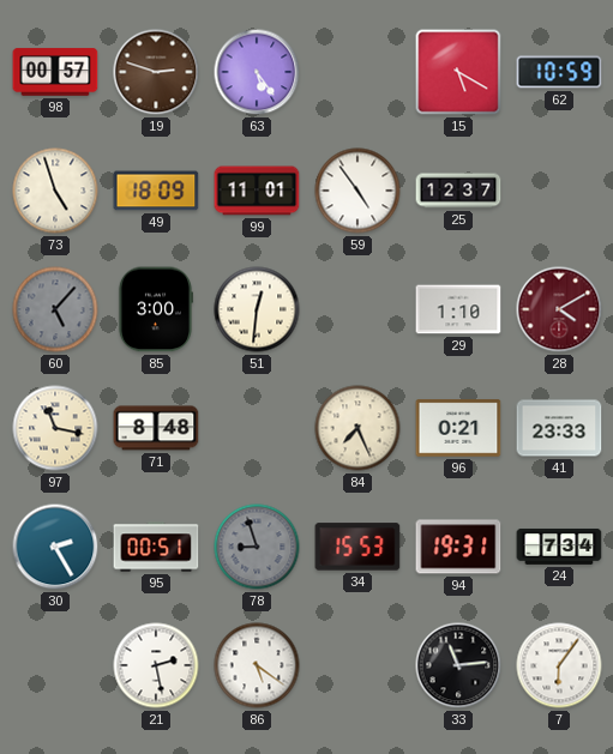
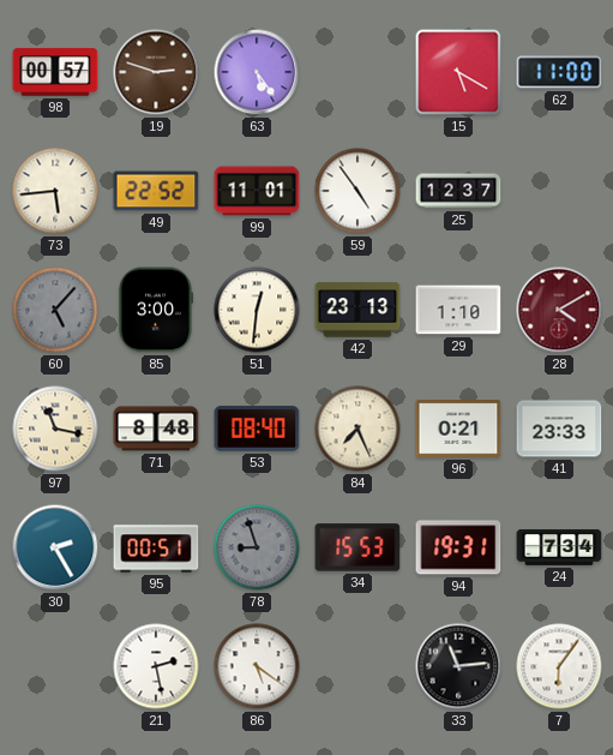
62: 10:59 -> 11:00 (559, 72)
73: 4:57 -> 5:44 (55, 191)
49: 18:09 -> 22:52 (156, 191)
42: none -> 23:13 (357, 310)
53: none -> 08:40 (257, 429)
